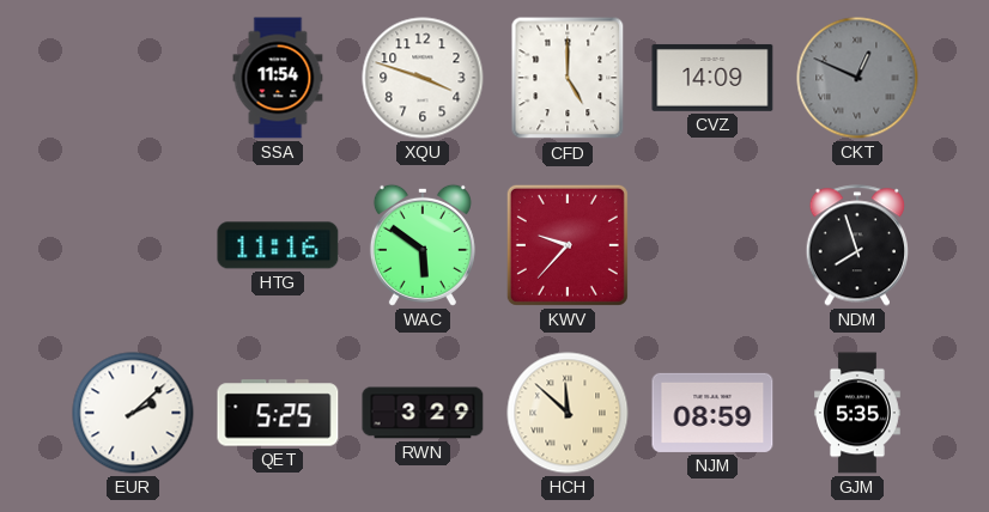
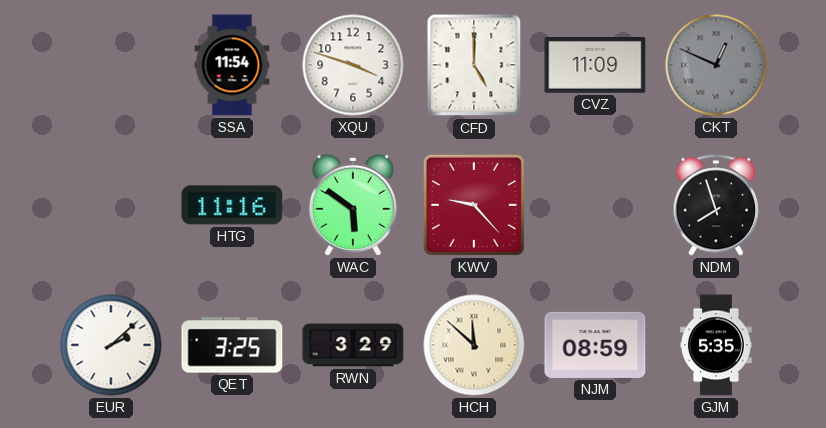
CVZ: 14:09 -> 11:09 (595, 65)
KWV: 9:37 -> 9:23 (474, 205)
QET: 5:25 -> 3:25 (232, 345)
